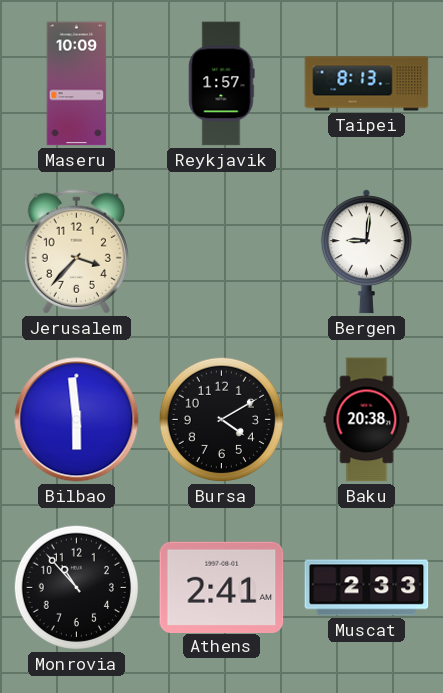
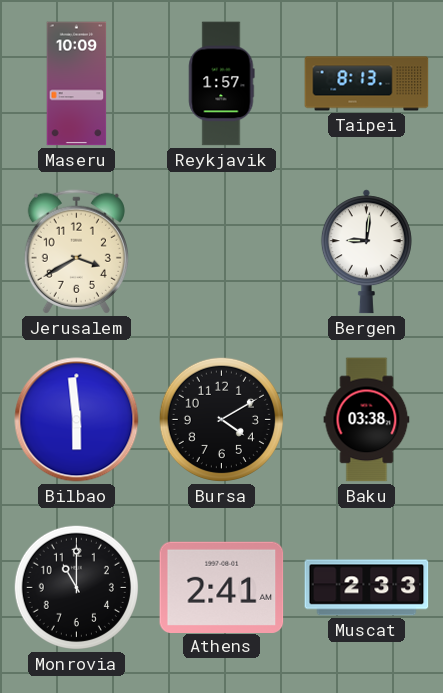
Jerusalem: 3:37 -> 3:40 (76, 251)
Baku: 20:38 -> 03:38 (367, 420)
Monrovia: 10:53 -> 11:00 (76, 587)
